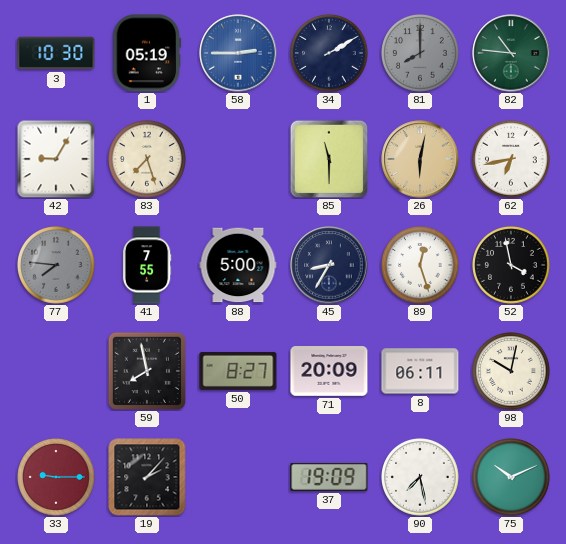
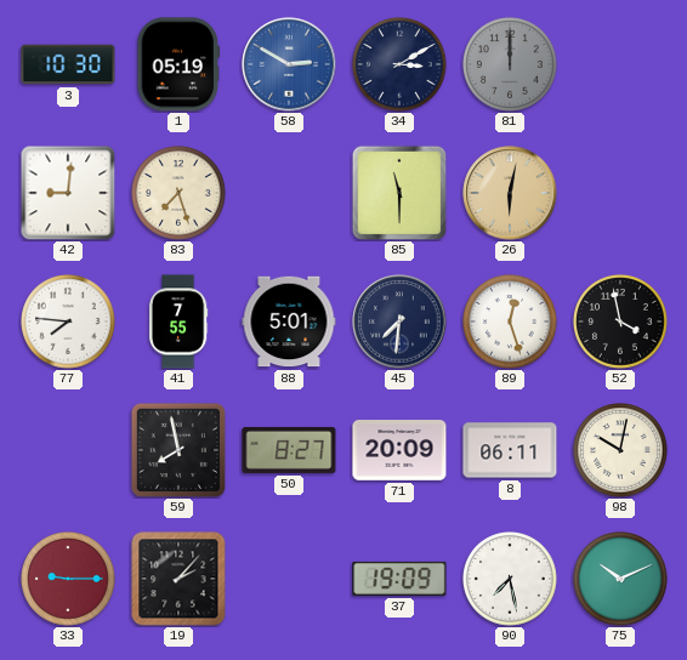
58: 2:45 -> 2:50 (289, 64)
34: 2:10 -> 3:10 (401, 66)
81: 8:00 -> 12:00 (511, 66)
82: 10:46 -> none (511, 53)
42: 9:05 -> 9:01 (68, 193)
62: 6:43 -> none (512, 160)
77 dial: grey -> white (69, 323)
88: 5:00 -> 5:01 (289, 322)
45: 8:35 -> 7:31 (399, 322)
